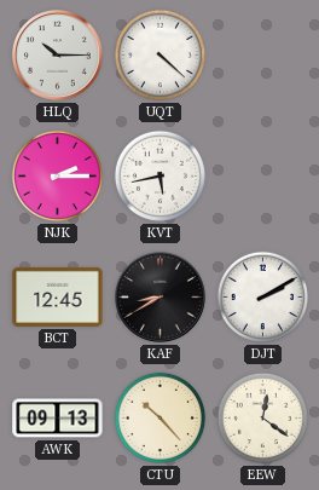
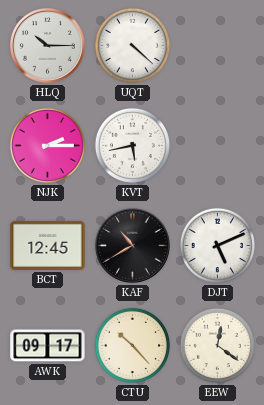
KAF: 8:40 -> 10:40 (133, 246)
DJT: 2:10 -> 5:11 (217, 245)
AWK: 09:13 -> 09:17 (48, 346)
